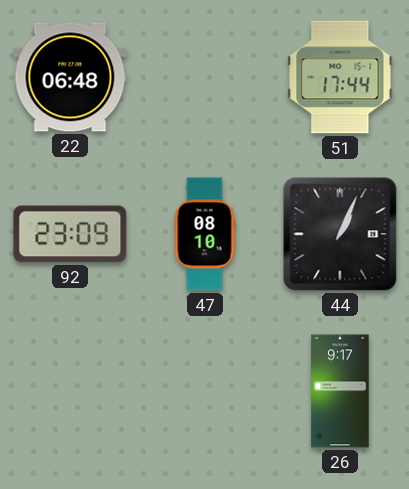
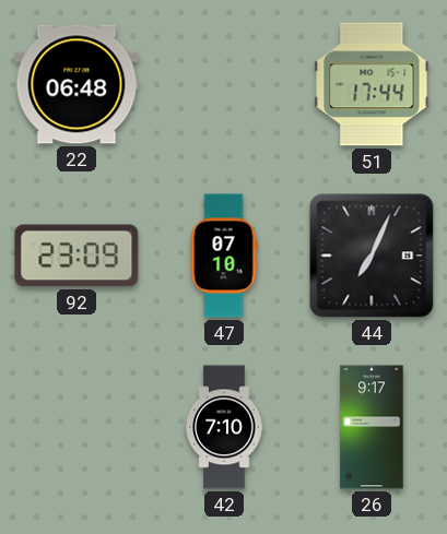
47: 08:10 -> 07:10 (224, 256)
44: 1:04 -> 7:04 (372, 256)
42: none -> 7:10 (224, 427)
